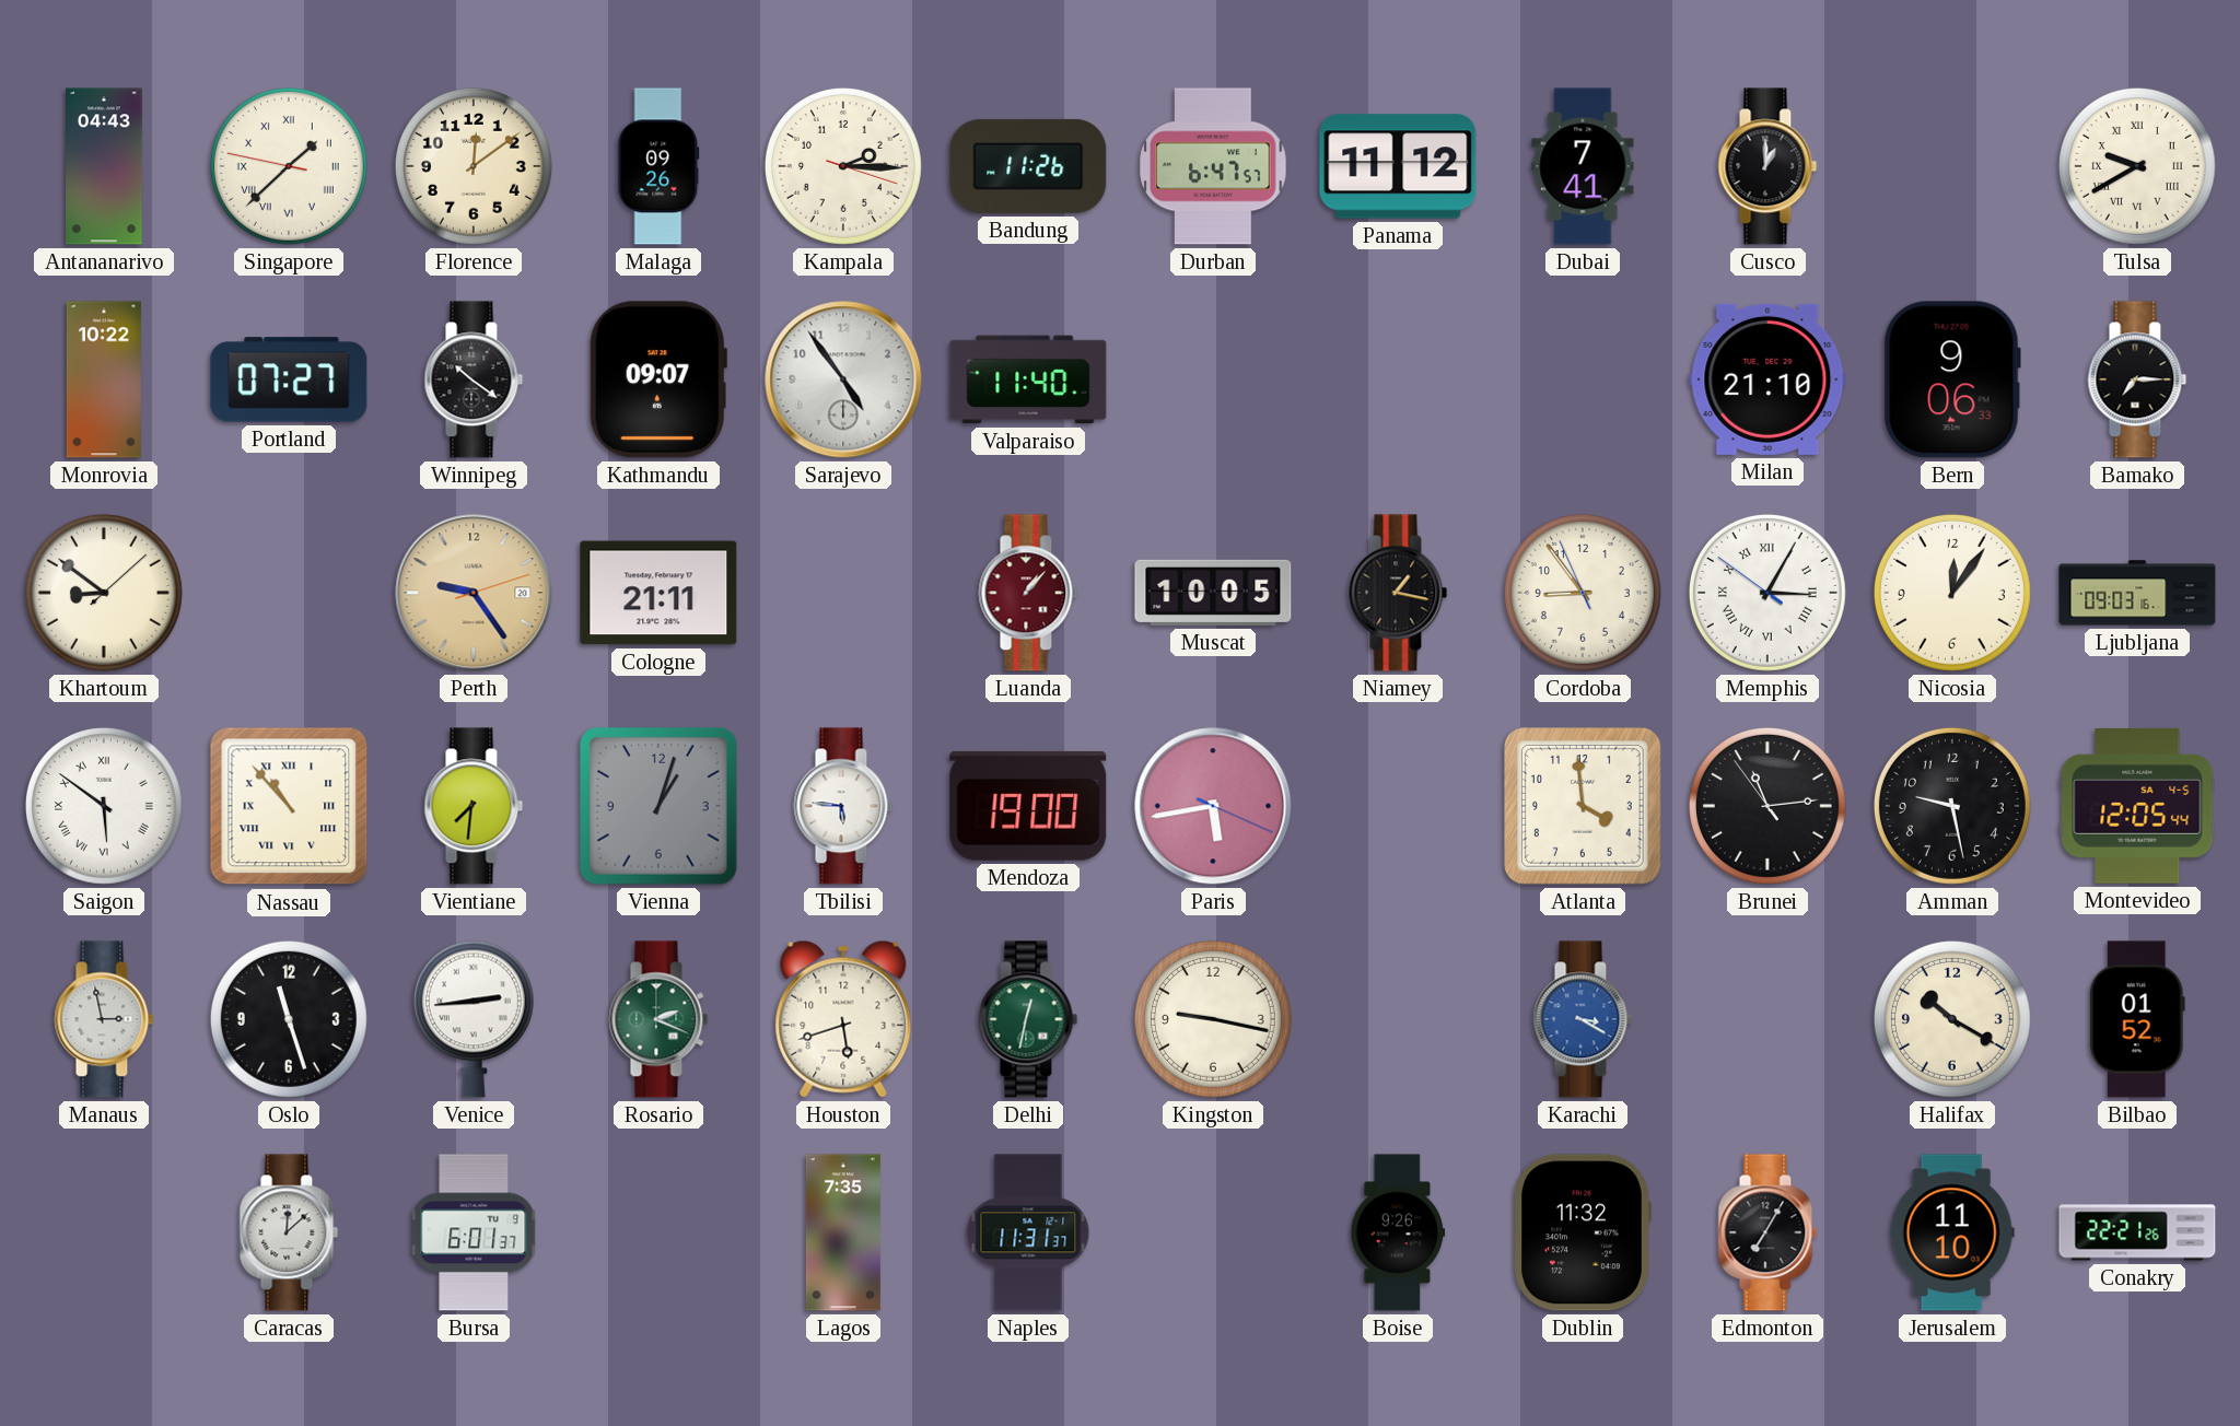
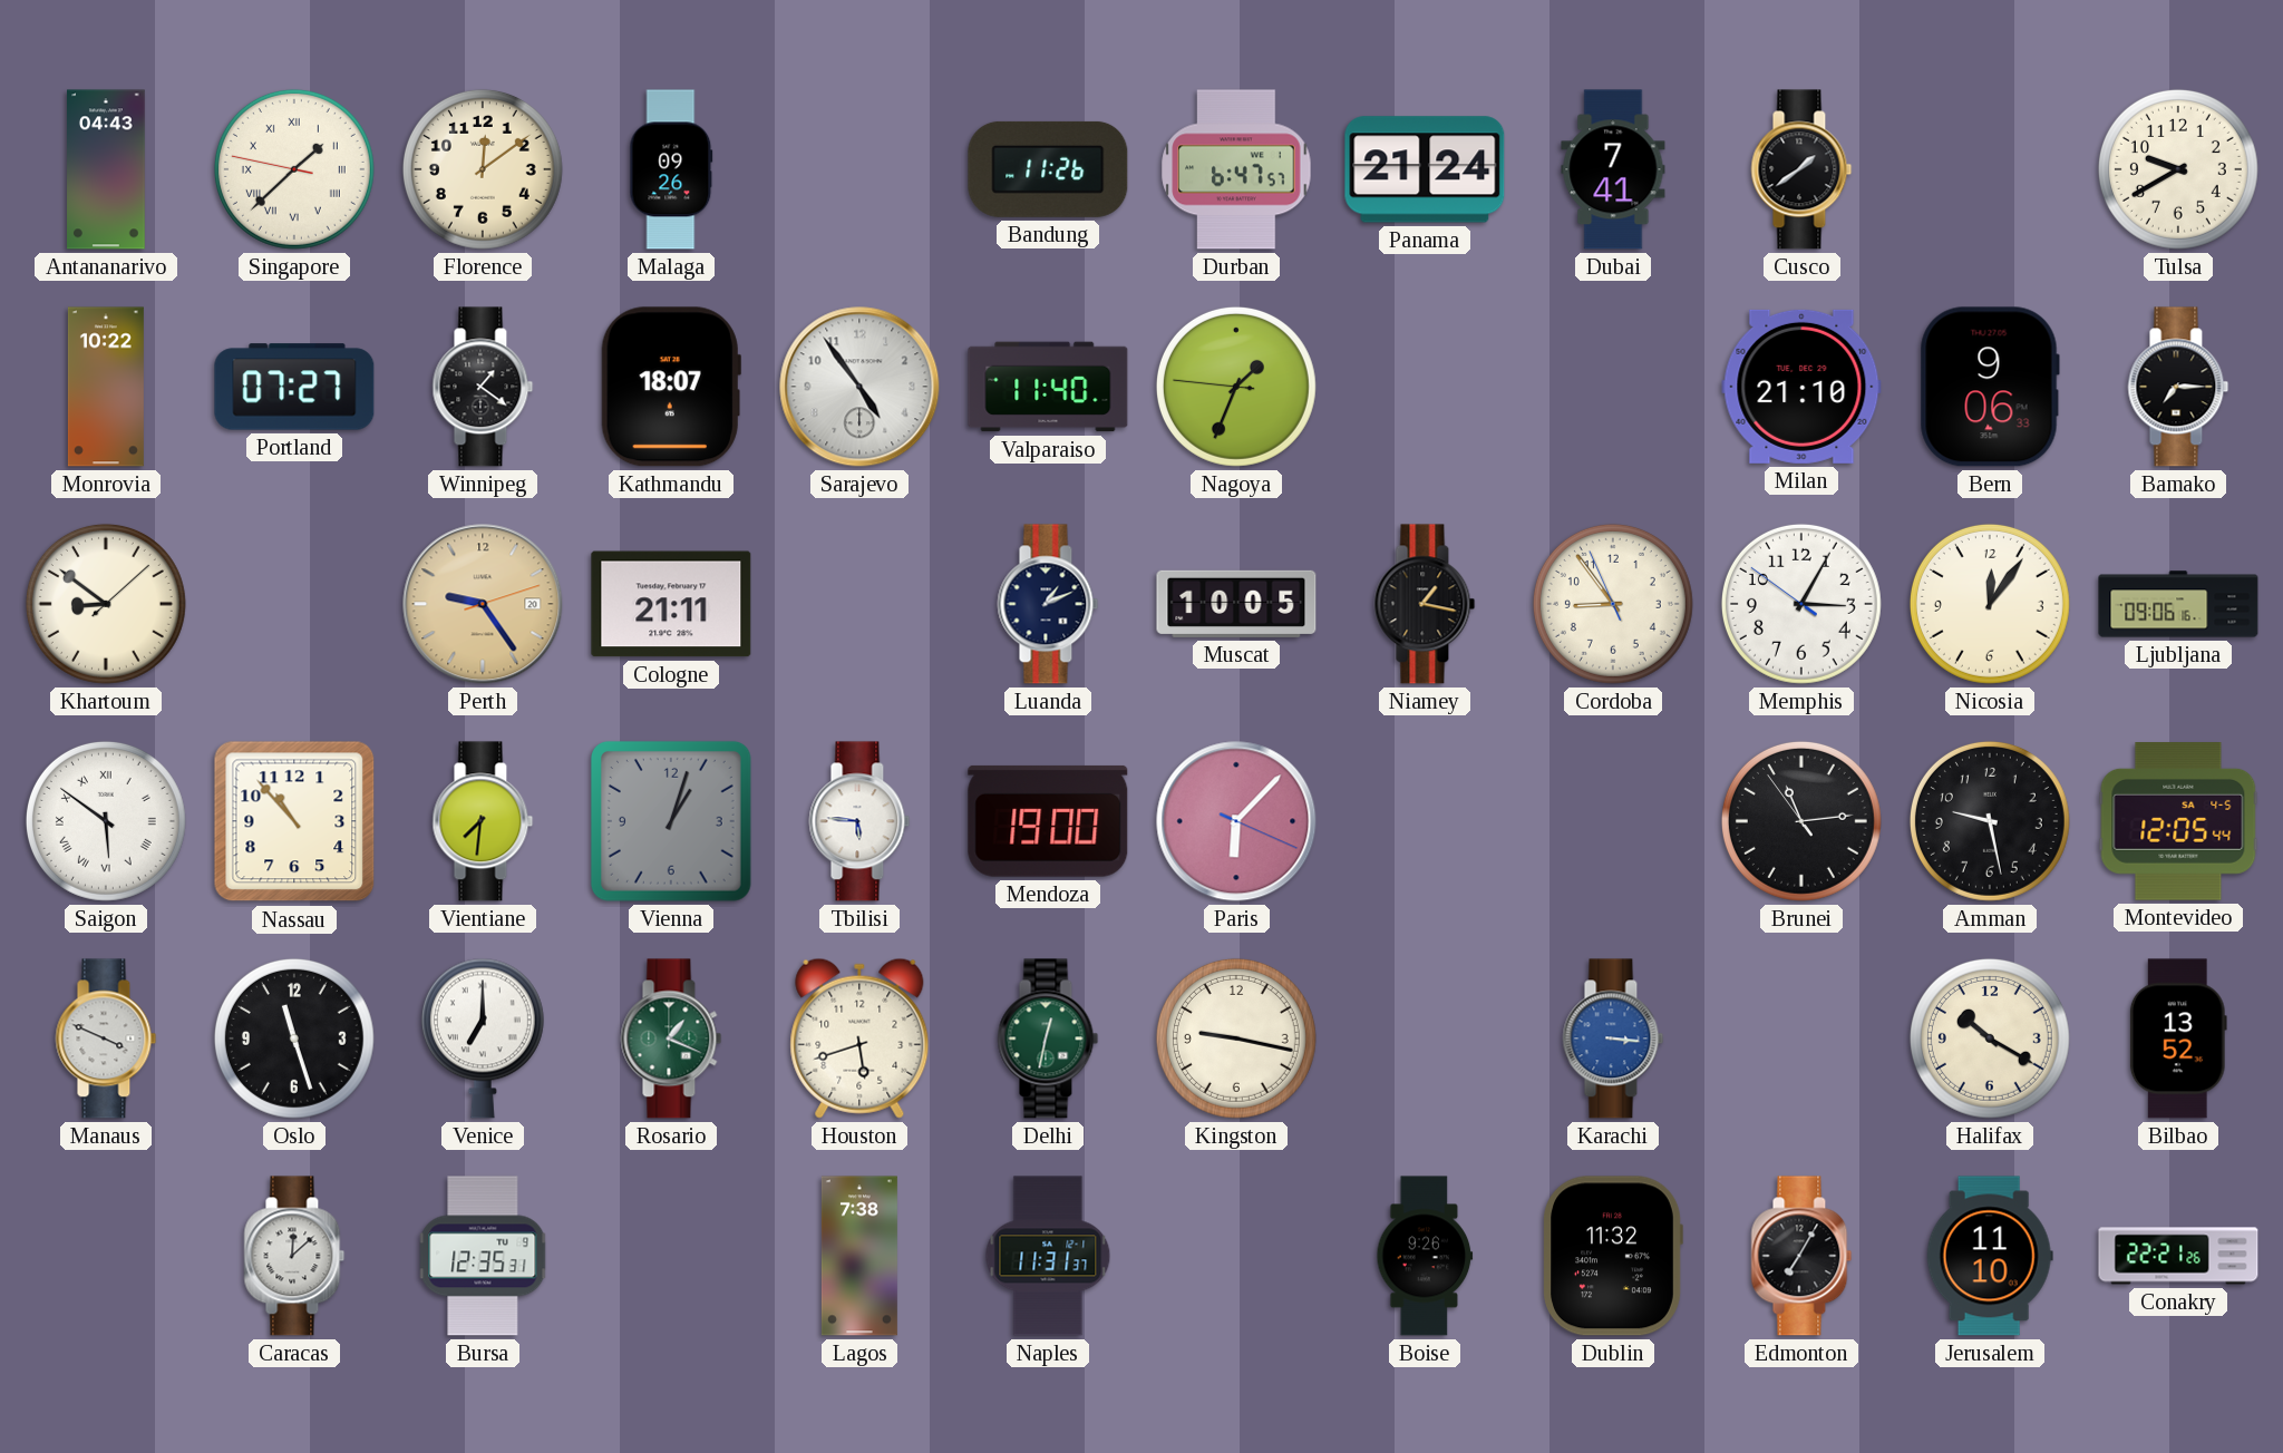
Kampala: 2:15 -> none (843, 166)
Panama: 11:12 -> 21:24 (1425, 169)
Cusco: 1:00 -> 1:39 (1801, 169)
Tulsa numerals: Roman -> Arabic (2178, 169)
Winnipeg: 10:21 -> 1:21 (483, 387)
Kathmandu: 09:07 -> 18:07 (671, 387)
Nagoya: none -> 1:33 (1236, 387)
Luanda: 1:07 -> 1:11 (1048, 604)
Luanda dial: burgundy -> navy (1048, 604)
Memphis numerals: Roman -> Arabic (1801, 604)
Ljubljana: 09:03 -> 09:06 (2178, 604)
Nassau numerals: Roman -> Arabic (294, 821)
Paris: 5:43 -> 6:07 (1236, 821)
Atlanta: 3:59 -> none (1583, 806)
Manaus: 2:58 -> 3:49 (106, 1038)
Venice: 2:44 -> 7:00 (483, 1038)
Rosario: 2:19 -> 1:19 (671, 1038)
Karachi: 3:20 -> 3:16 (1613, 1038)
Bilbao: 01:52 -> 13:52 (2178, 1038)
Bursa: 6:01 -> 12:35 (483, 1256)
Lagos: 7:35 -> 7:38 (859, 1256)
